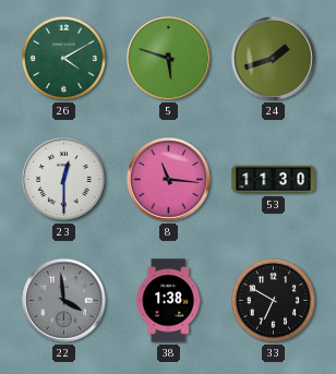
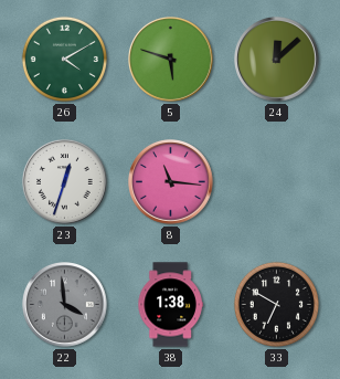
24: 1:42 -> 12:08 (277, 60)
23: 12:30 -> 12:33 (65, 182)
53: 11:30 -> none (274, 180)
